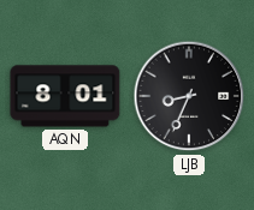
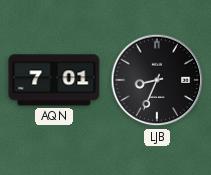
AQN: 8:01 -> 7:01 (54, 80)
